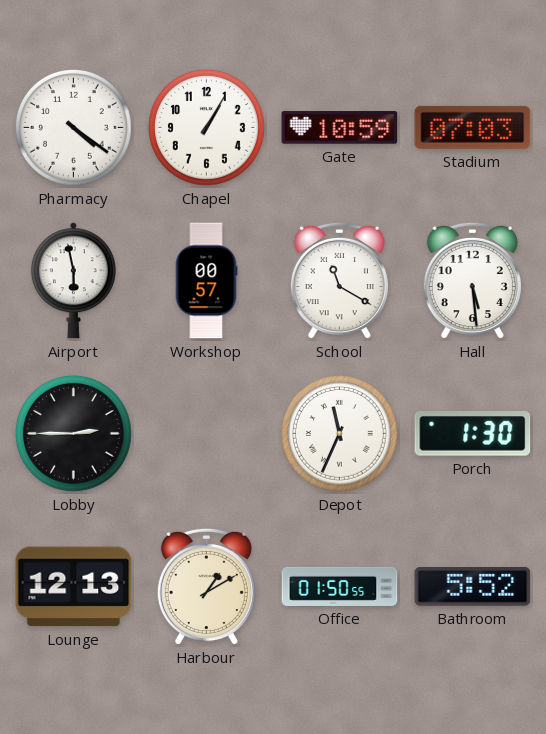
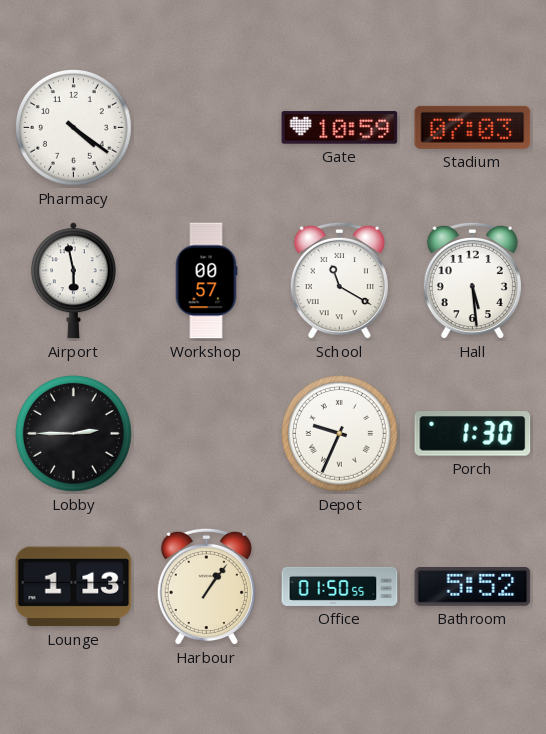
Chapel: 1:05 -> none (207, 128)
Depot: 11:34 -> 9:34 (340, 434)
Lounge: 12:13 -> 1:13 (74, 587)
Harbour: 1:10 -> 1:06 (206, 587)
